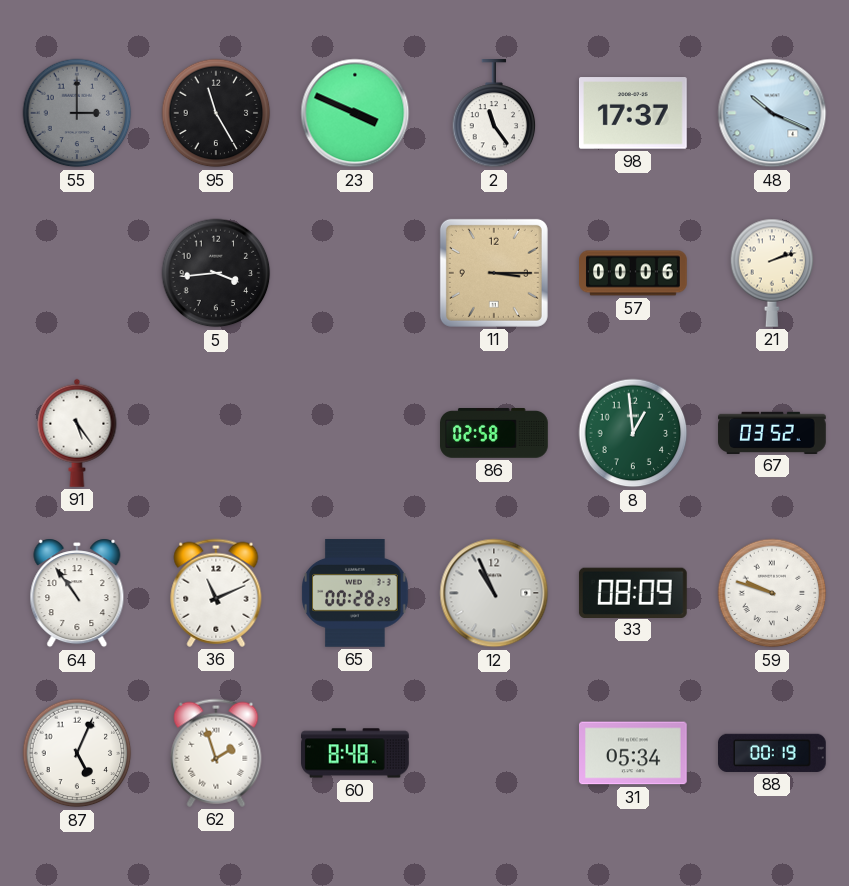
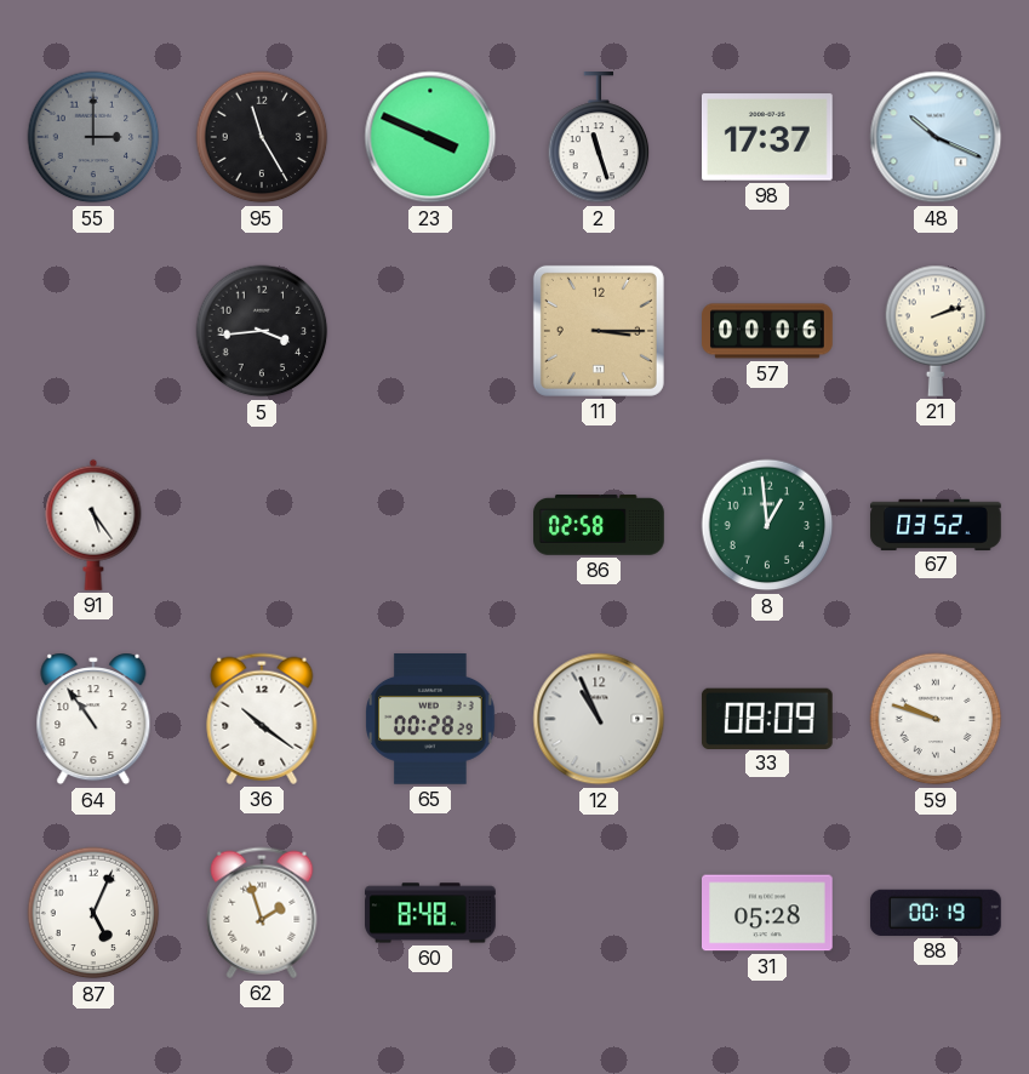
2: 11:24 -> 11:27 (599, 138)
36: 11:11 -> 10:21 (262, 719)
31: 05:34 -> 05:28 (768, 913)
